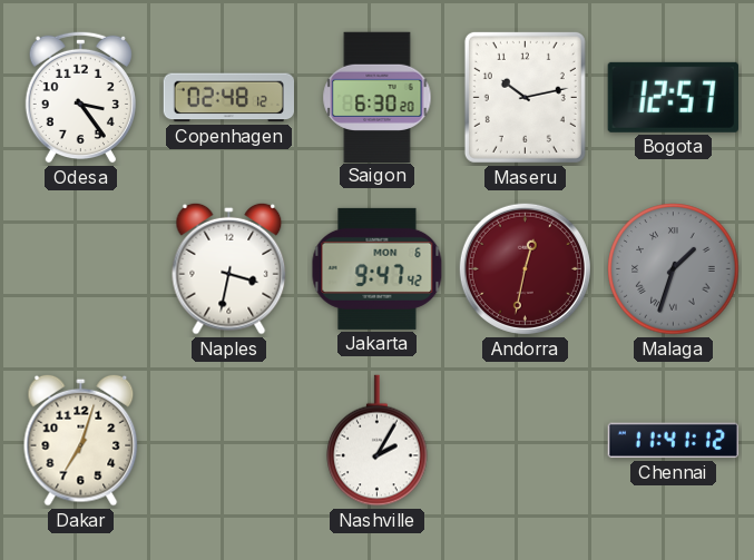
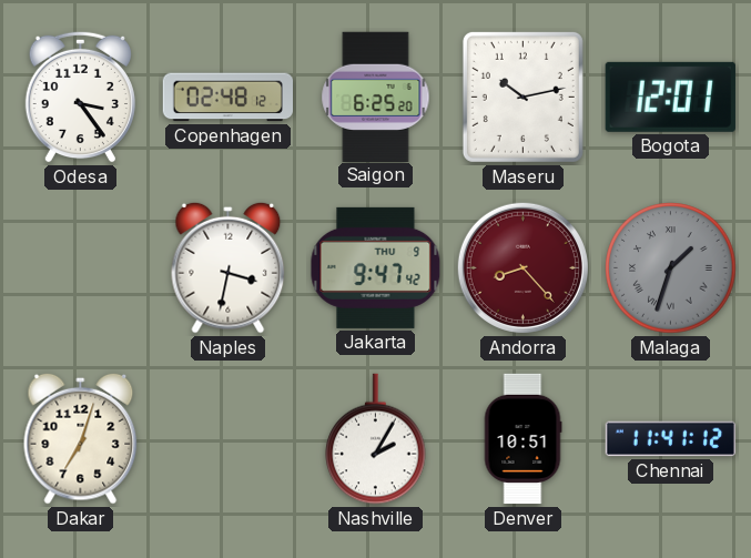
Saigon: 6:30 -> 6:25 (376, 97)
Bogota: 12:57 -> 12:01 (670, 97)
Jakarta date: MON 6 -> THU 9 (376, 267)
Andorra: 12:32 -> 8:23 (522, 267)
Denver: none -> 10:51 (522, 439)
